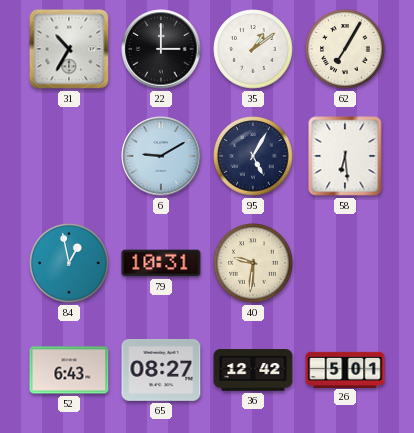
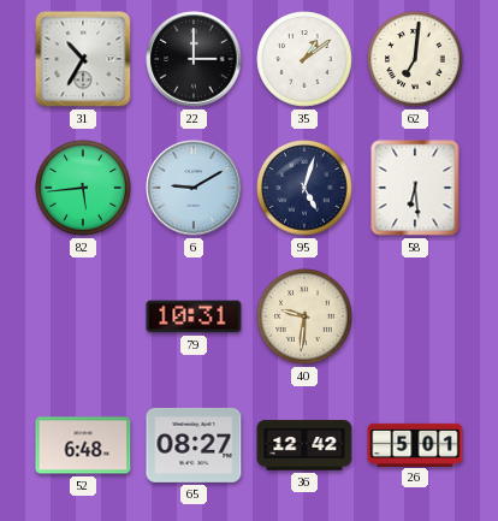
62: 7:05 -> 7:01 (415, 59)
82: none -> 5:44 (83, 188)
95: 5:05 -> 5:03 (304, 188)
84: 12:58 -> none (69, 263)
52: 6:43 -> 6:48 (83, 445)
